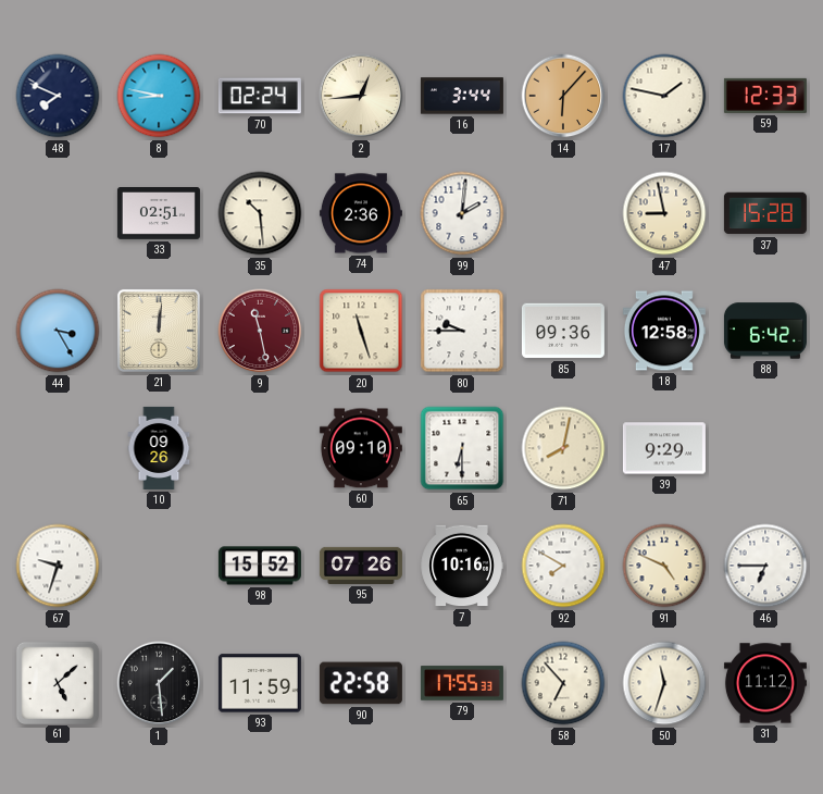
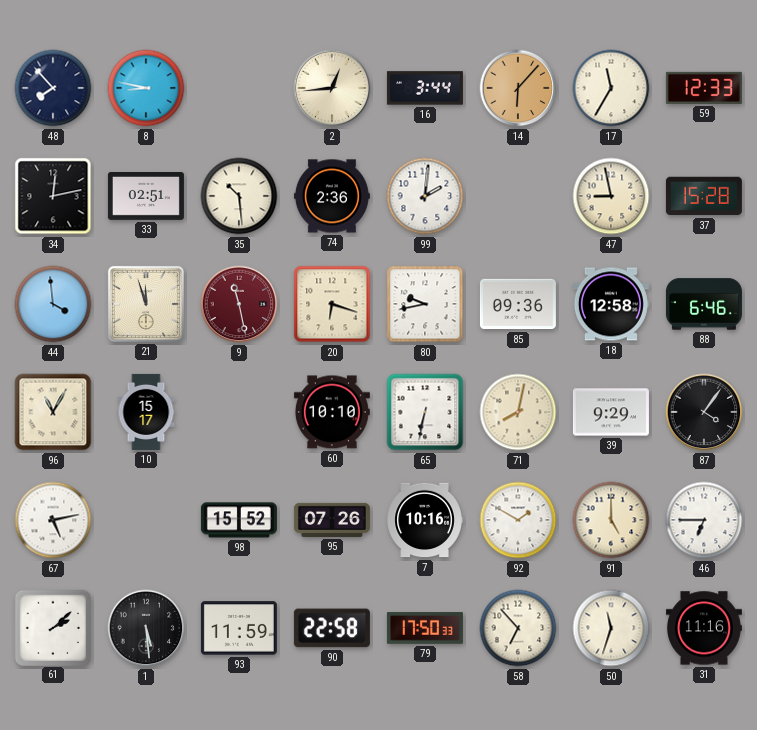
48: 7:49 -> 7:53 (53, 88)
70: 02:24 -> none (260, 96)
17: 1:47 -> 11:35 (611, 88)
34: none -> 12:13 (53, 196)
44: 3:25 -> 3:59 (53, 304)
21: 12:01 -> 11:57 (146, 304)
20: 11:27 -> 6:18 (332, 304)
80: 9:45 -> 9:43 (425, 304)
88: 6:42 -> 6:46 (704, 304)
96: none -> 11:05 (53, 412)
10: 09:26 -> 15:17 (146, 412)
60: 09:10 -> 10:10 (332, 412)
65: 6:30 -> 6:32 (425, 412)
87: none -> 4:06 (704, 412)
67: 9:33 -> 5:13 (53, 520)
92: 7:50 -> 1:50 (518, 520)
91: 4:49 -> 5:00 (611, 520)
61: 5:08 -> 2:08 (52, 627)
1: 1:29 -> 5:29 (146, 628)
79: 17:55 -> 17:50 (425, 628)
31: 11:12 -> 11:16 (704, 628)
